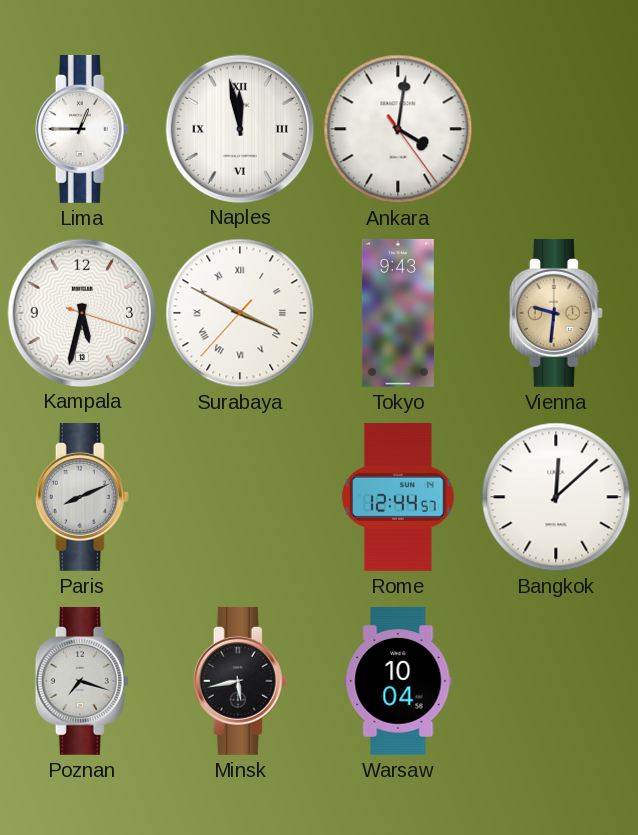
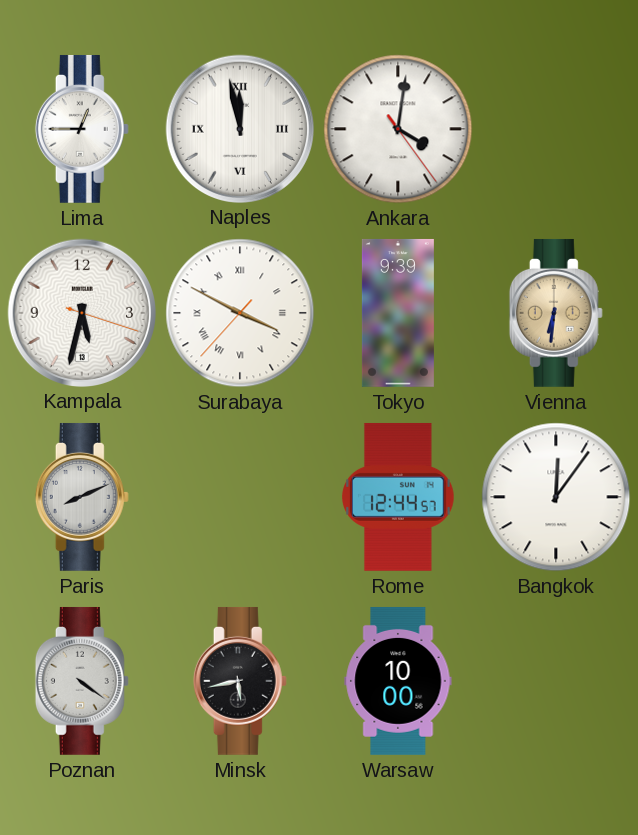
Tokyo: 9:43 -> 9:39 (398, 313)
Vienna: 9:31 -> 6:31 (556, 313)
Bangkok: 12:08 -> 12:06 (556, 497)
Poznan: 7:18 -> 4:21 (82, 681)
Warsaw: 10:04 -> 10:00 (398, 681)
